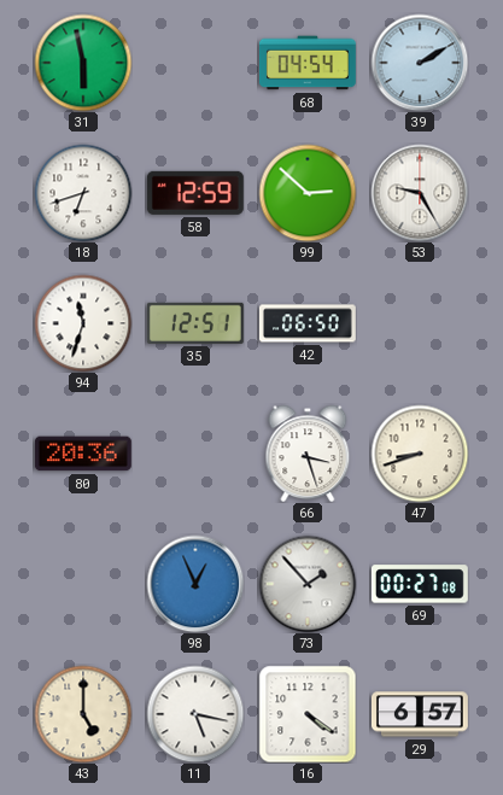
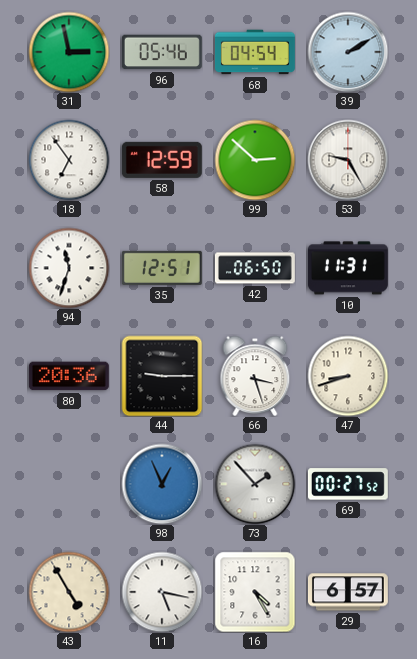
31: 5:58 -> 2:58 (69, 52)
96: none -> 05:46 (162, 52)
18: 6:42 -> 6:54 (69, 160)
10: none -> 11:31 (348, 268)
44: none -> 9:15 (162, 376)
69: 00:27:08 -> 00:27:52 (348, 484)
43: 5:00 -> 4:55 (69, 592)
16: 4:21 -> 4:25 (255, 592)
